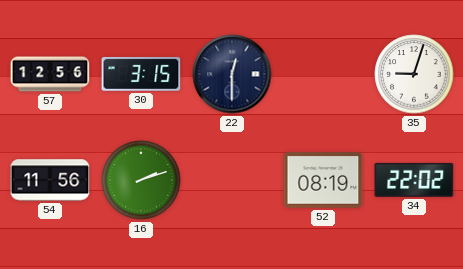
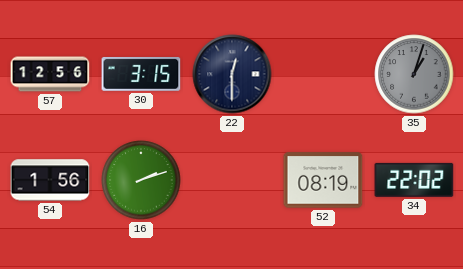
35: 9:03 -> 1:03 (414, 74)
35 dial: white -> grey (414, 74)
54: 11:56 -> 1:56 (50, 180)
